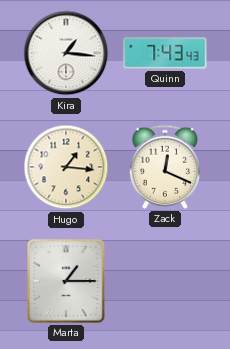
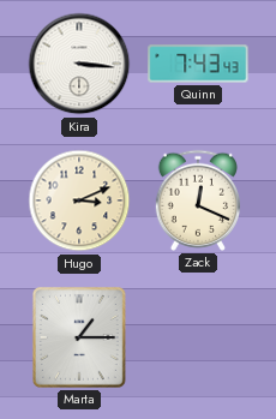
Kira: 1:16 -> 3:16 (79, 64)
Hugo: 1:16 -> 3:11 (79, 200)
